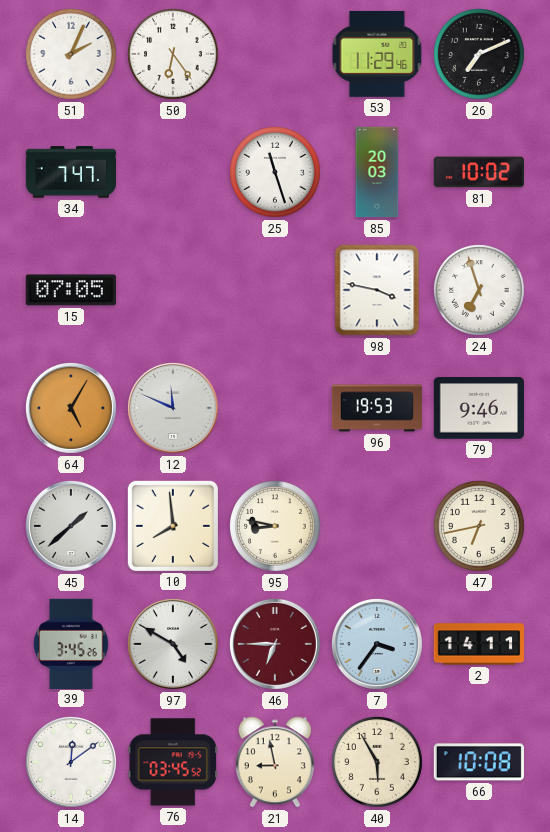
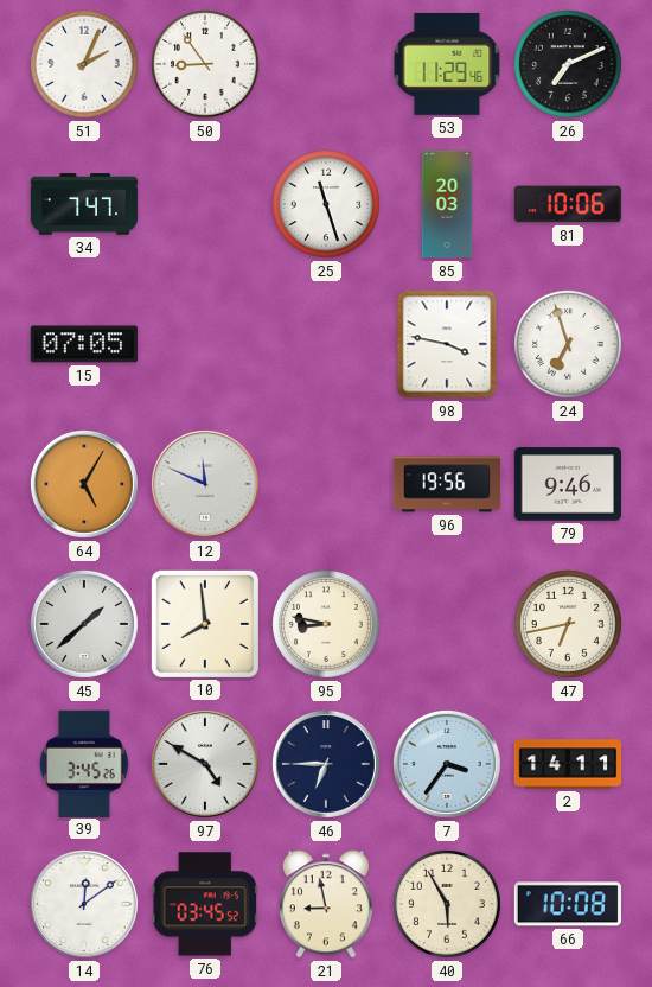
50: 6:24 -> 8:54 (206, 65)
81: 10:02 -> 10:06 (567, 204)
96: 19:53 -> 19:56 (447, 484)
46 dial: burgundy -> navy (326, 764)
